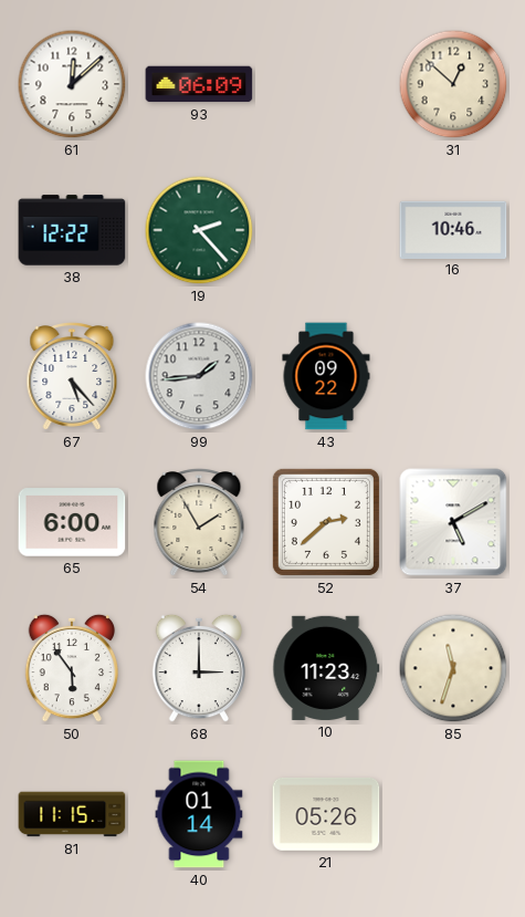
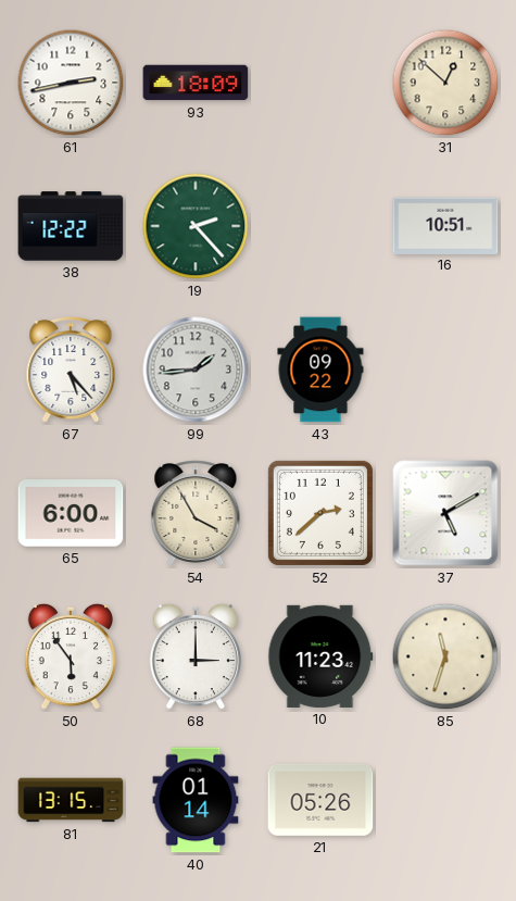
61: 12:08 -> 2:43 (71, 83)
93: 06:09 -> 18:09 (196, 83)
16: 10:46 -> 10:51 (445, 225)
54: 1:55 -> 3:55 (196, 514)
81: 11:15 -> 13:15 (71, 800)
